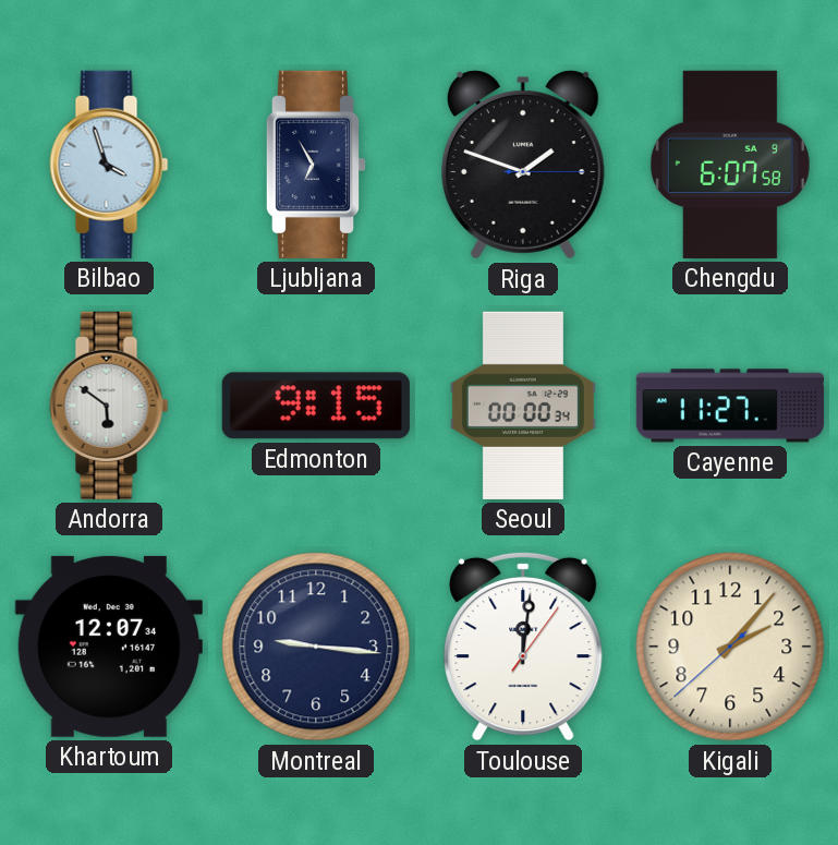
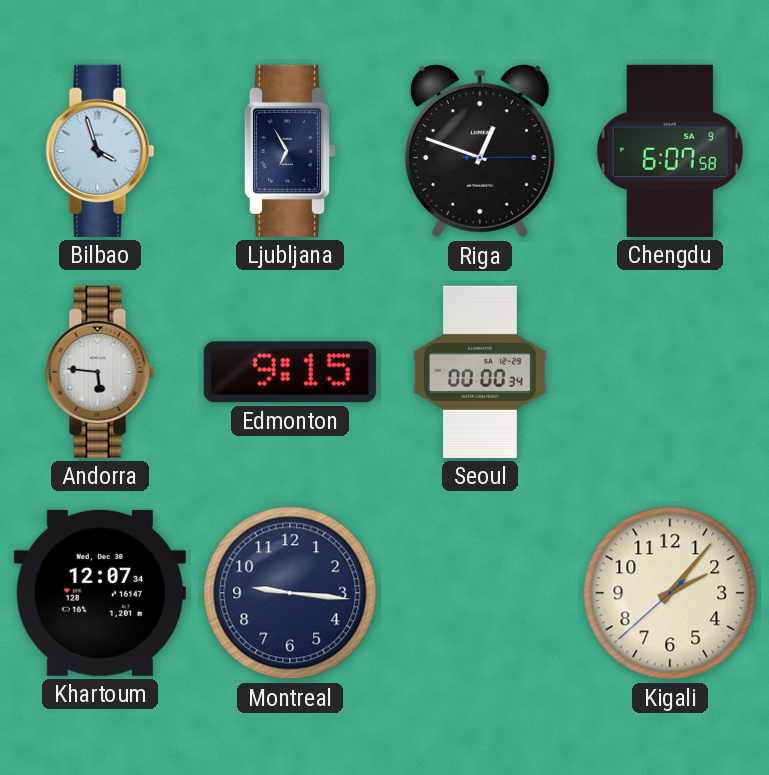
Riga: 1:48 -> 12:48 (480, 151)
Andorra: 5:51 -> 5:46 (100, 372)
Cayenne: 11:27 -> none (730, 406)
Toulouse: 12:01 -> none (523, 647)
